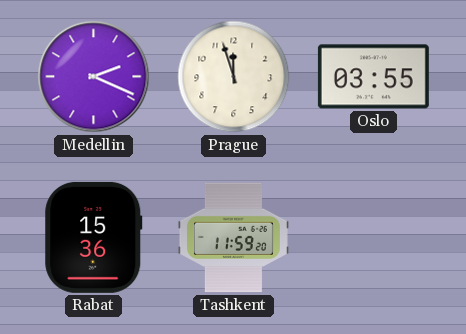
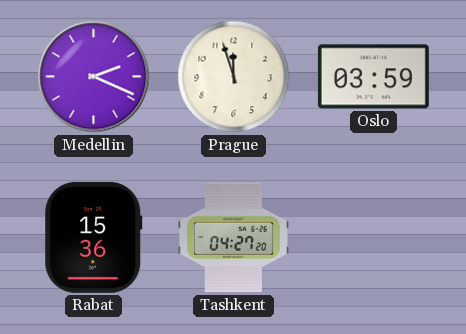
Oslo: 03:55 -> 03:59 (373, 77)
Tashkent: 11:59 -> 04:27 (233, 238)
